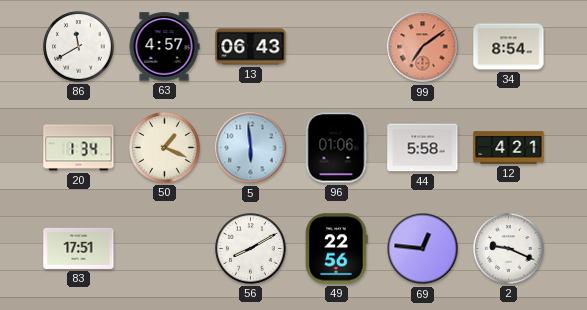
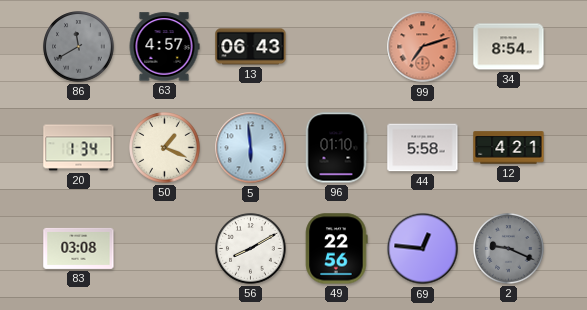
86 dial: white -> grey (79, 47)
99: 7:09 -> 7:12 (423, 47)
96: 01:06 -> 01:10 (336, 148)
83: 17:51 -> 03:08 (79, 248)
2 dial: white -> grey (509, 249)
